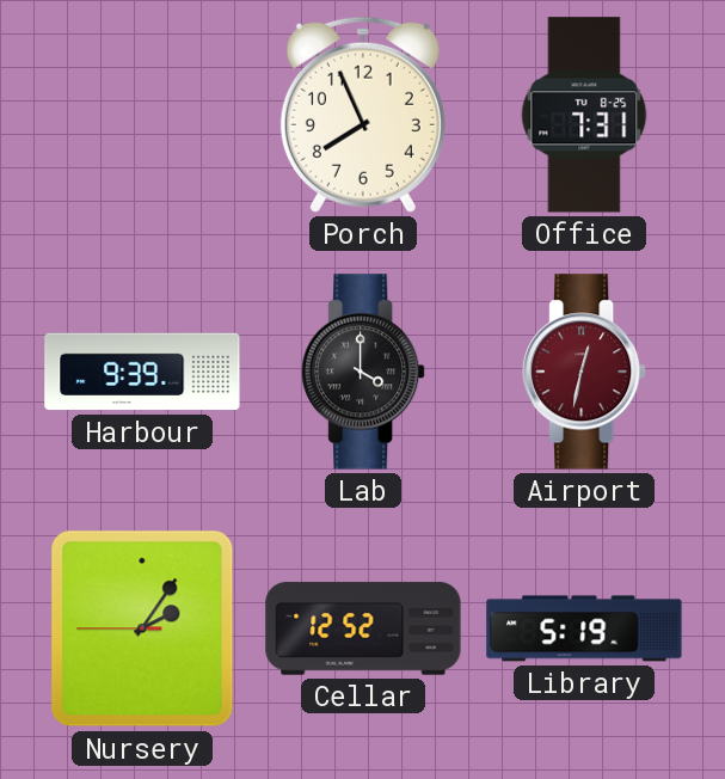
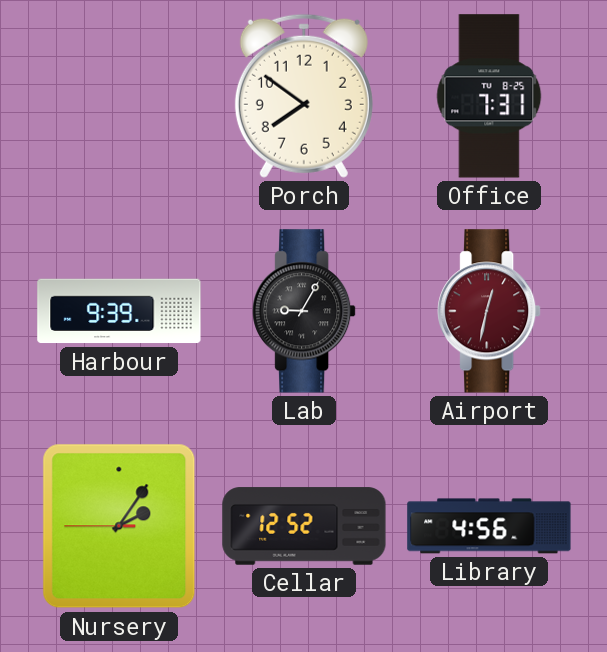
Porch: 7:56 -> 7:51 (304, 96)
Lab: 4:00 -> 9:05 (304, 311)
Library: 5:19 -> 4:56 (489, 526)
